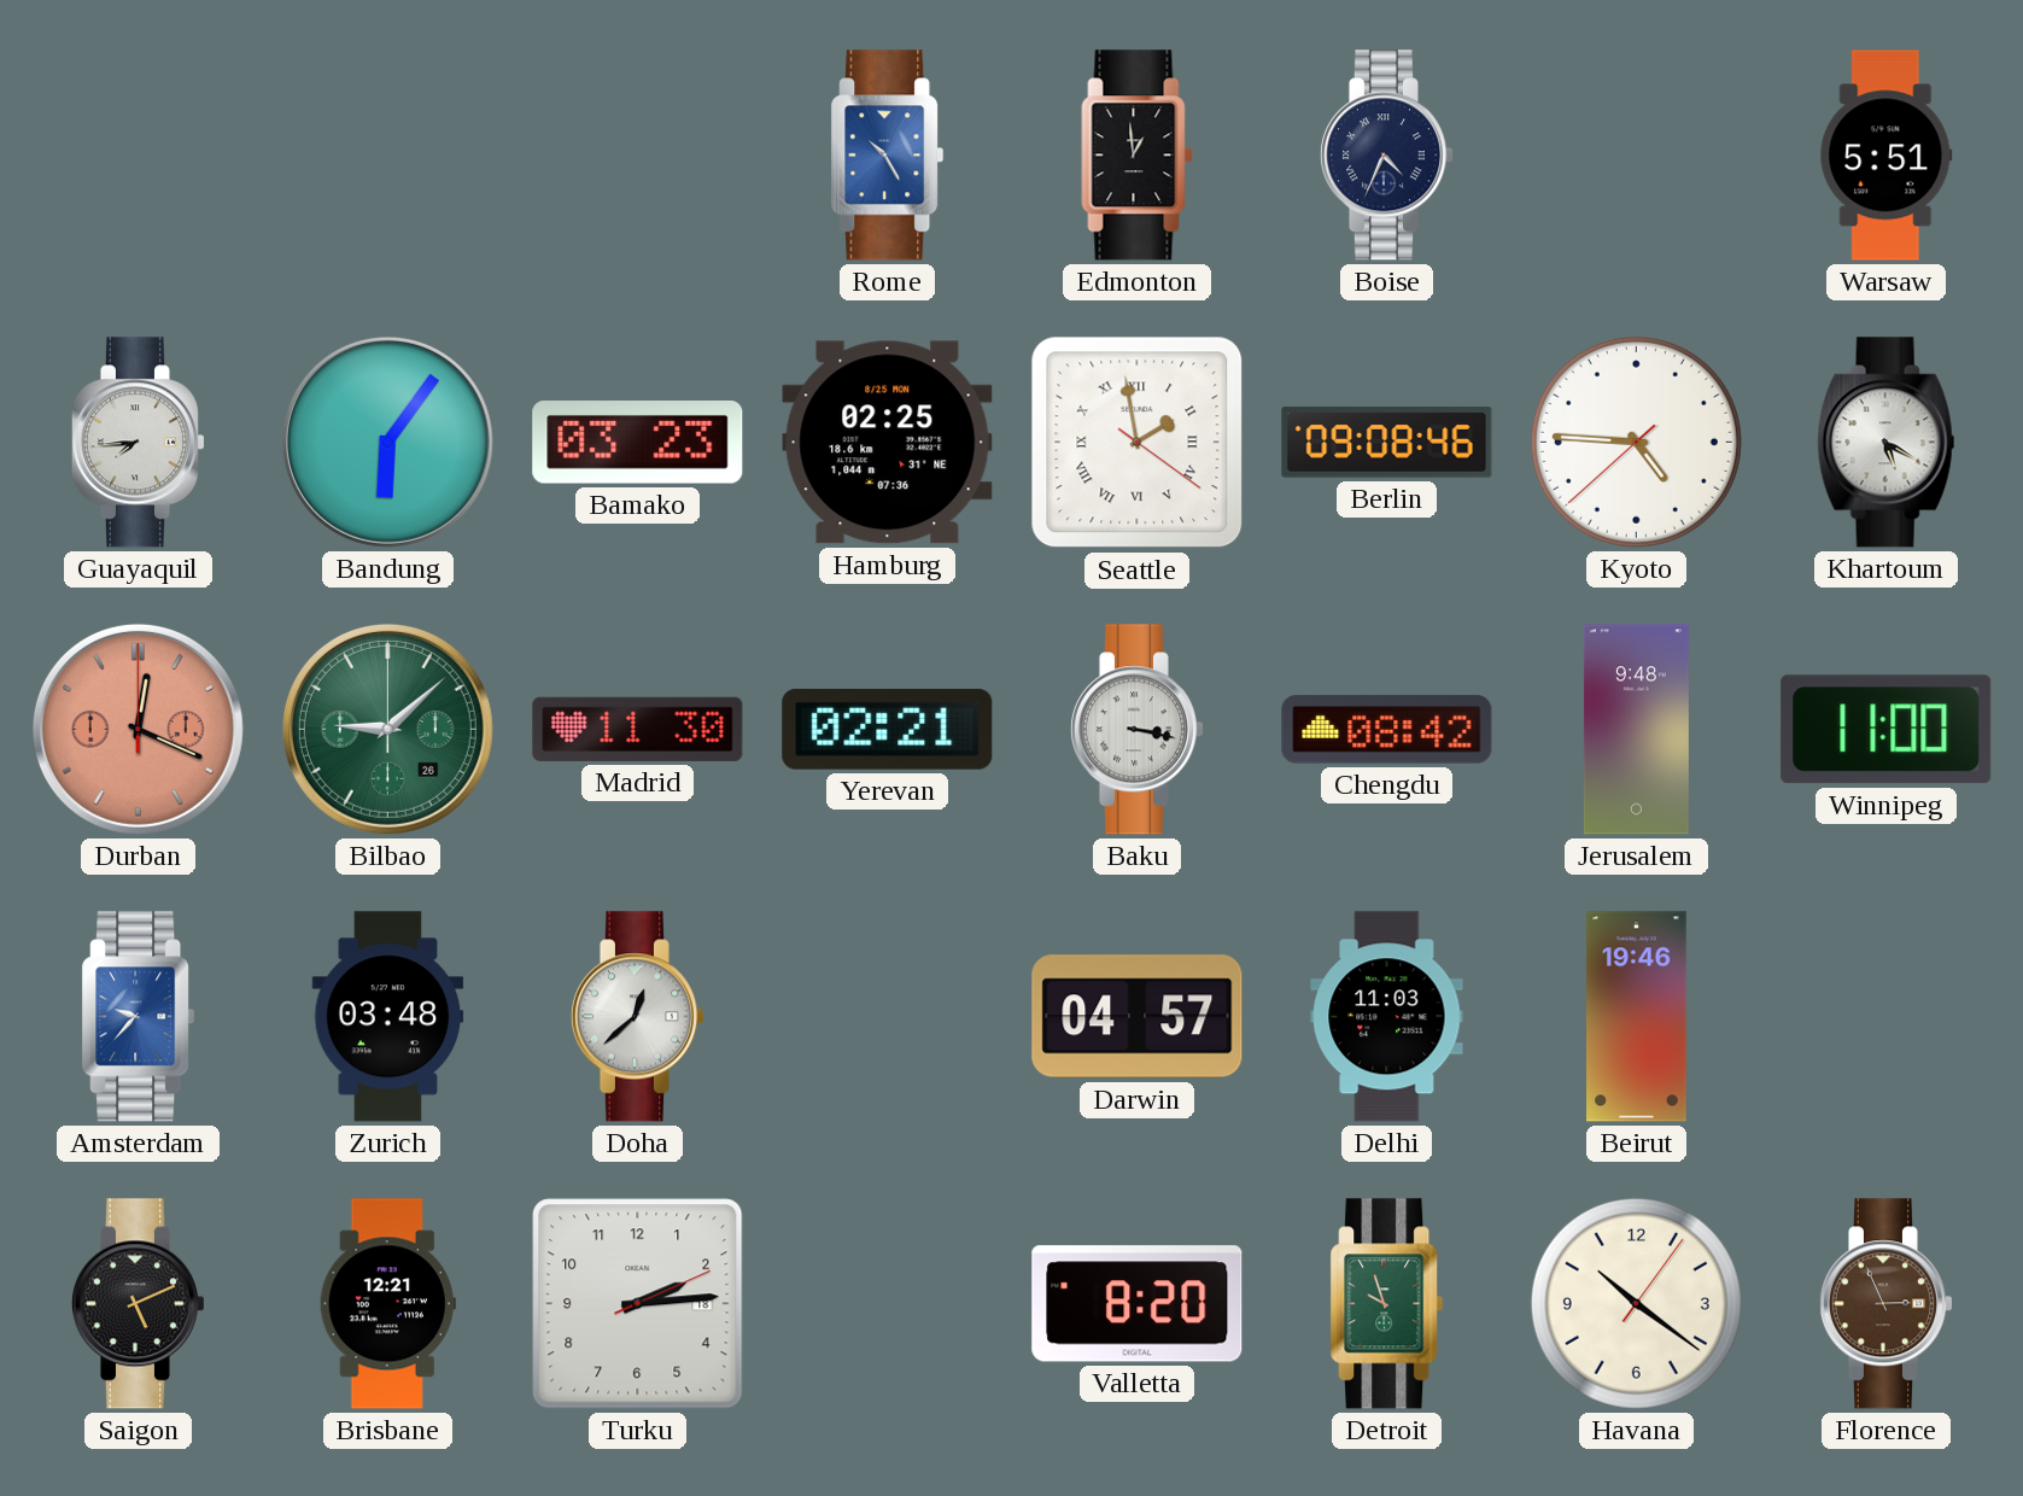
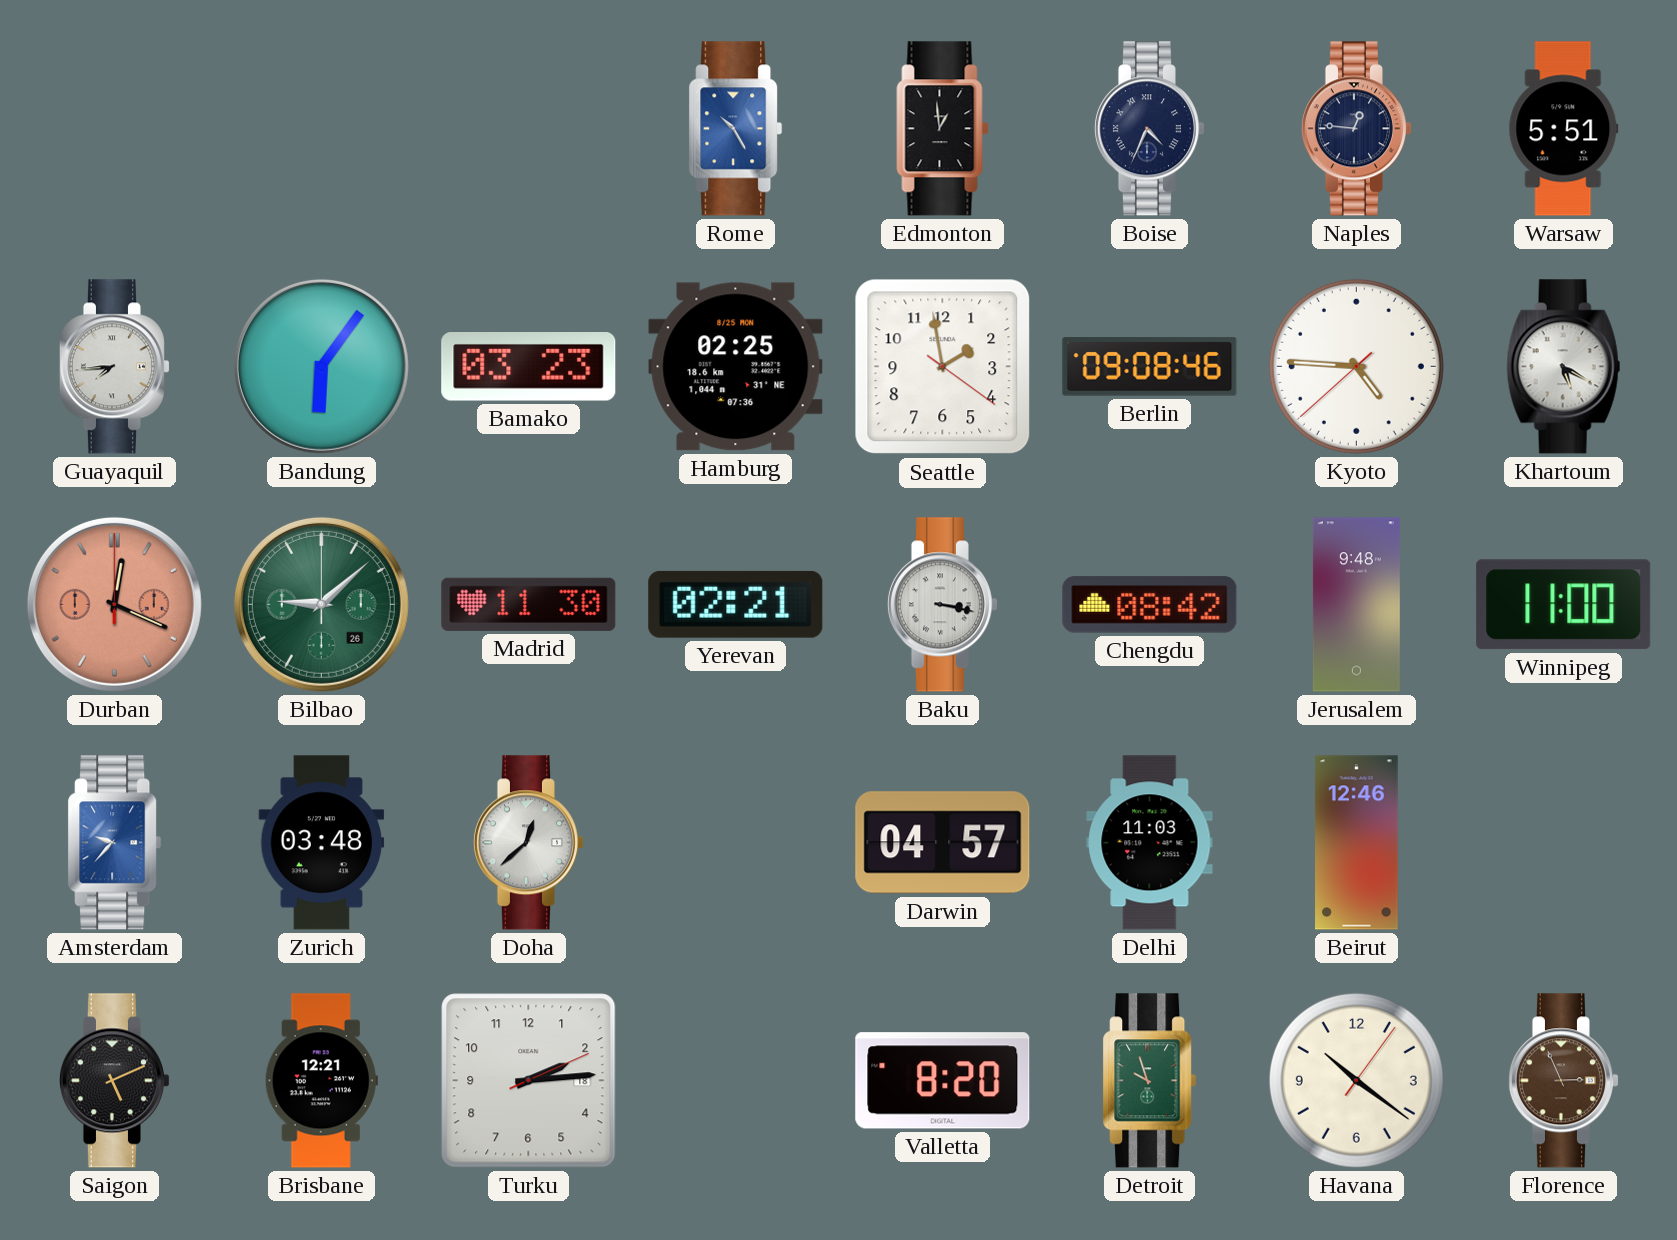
Naples: none -> 12:46 (1356, 129)
Seattle numerals: Roman -> Arabic (943, 367)
Beirut: 19:46 -> 12:46 (1357, 843)
